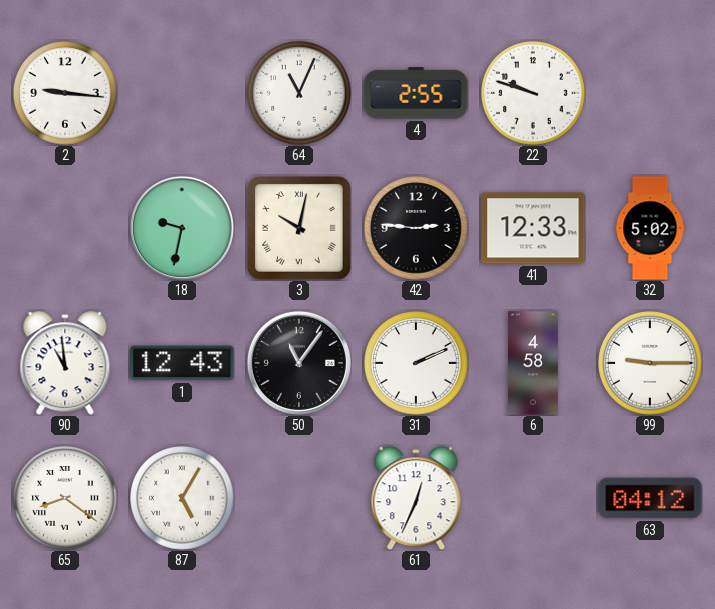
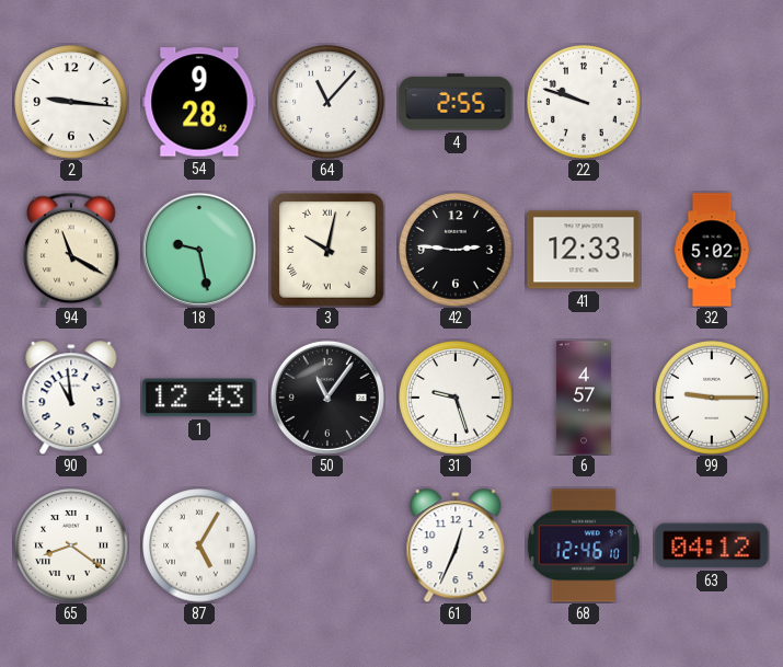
54: none -> 9:28 (199, 102)
64: 11:04 -> 11:07 (327, 102)
94: none -> 11:20 (71, 250)
18: 9:32 -> 9:28 (199, 250)
31: 2:11 -> 9:27 (456, 398)
6: 4:58 -> 4:57 (584, 398)
68: none -> 12:46 (584, 545)
